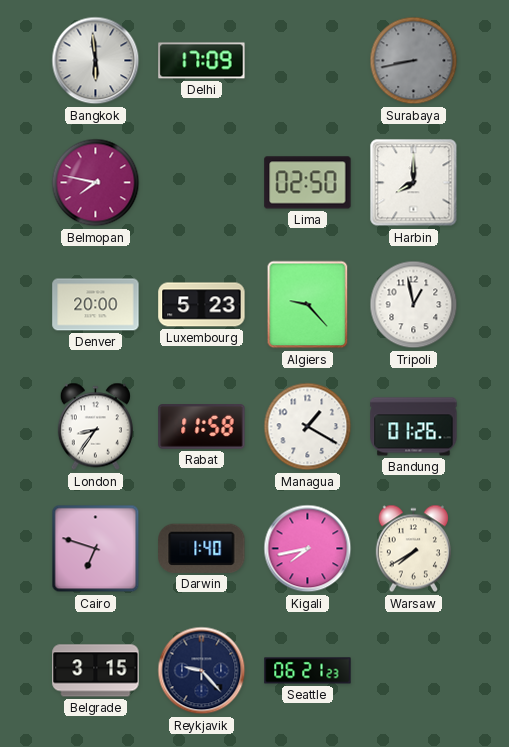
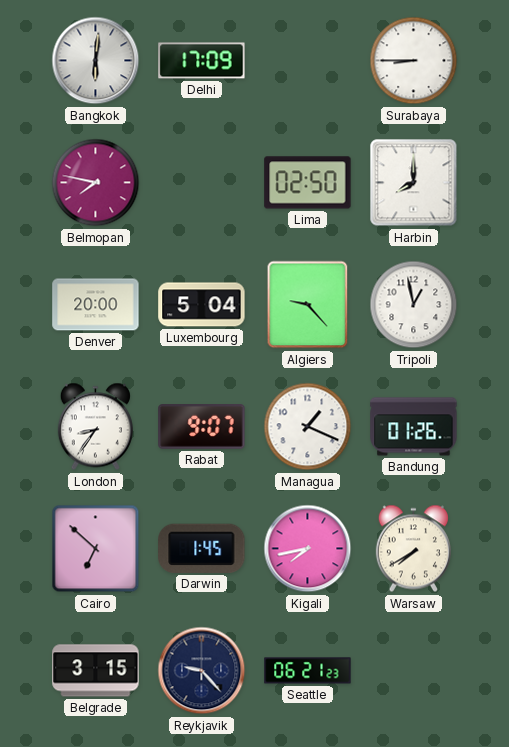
Bangkok: 5:59 -> 6:01 (96, 61)
Surabaya: 8:43 -> 8:45 (414, 61)
Surabaya dial: grey -> white (414, 61)
Luxembourg: 5:23 -> 5:04 (202, 305)
Rabat: 11:58 -> 9:07 (202, 427)
Managua: 1:20 -> 1:19 (308, 427)
Cairo: 6:48 -> 6:52 (96, 549)
Darwin: 1:40 -> 1:45 (202, 548)
